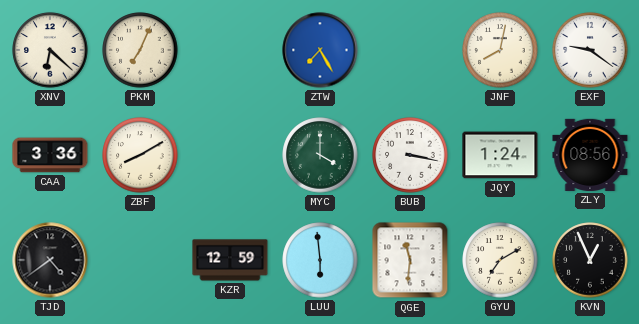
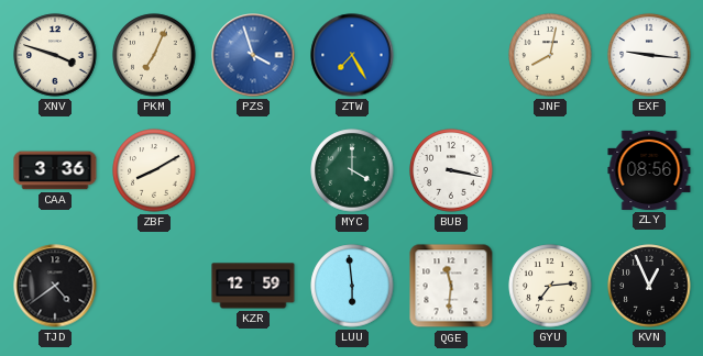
XNV: 6:22 -> 3:48 (55, 55)
PZS: none -> 3:57 (253, 55)
EXF: 9:21 -> 9:16 (649, 55)
JQY: 1:24 -> none (500, 155)
GYU: 7:10 -> 7:14 (550, 286)
